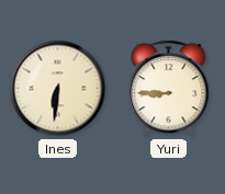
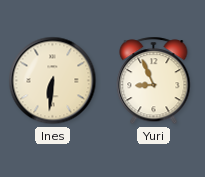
Yuri: 8:45 -> 8:56 (154, 81)
